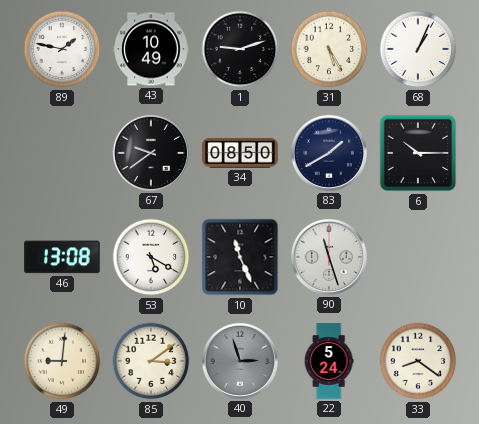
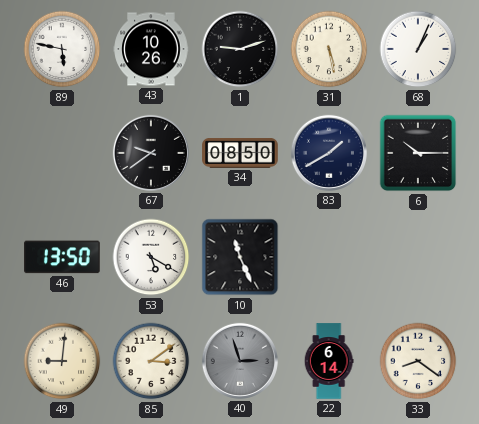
89: 1:47 -> 5:47 (62, 49)
43: 10:49 -> 10:26 (151, 49)
31: 5:25 -> 5:28 (329, 49)
46: 13:08 -> 13:50 (62, 257)
90: 11:27 -> none (329, 257)
22: 5:24 -> 6:14 (329, 361)
